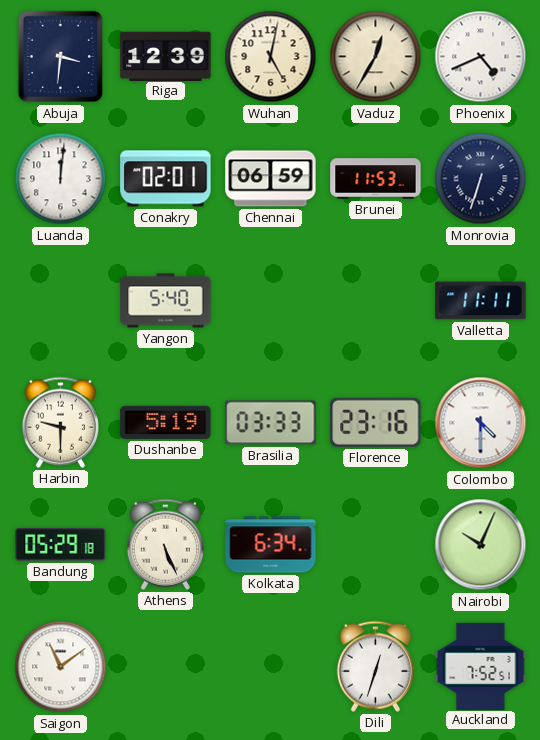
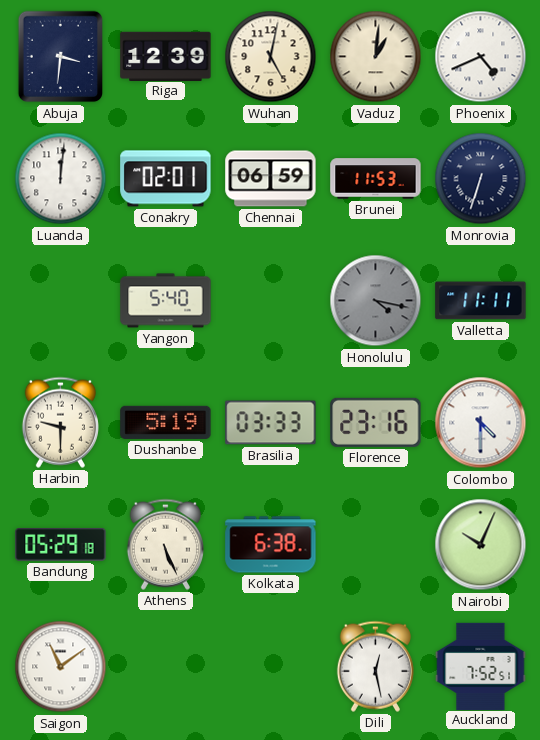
Vaduz: 12:35 -> 1:01 (376, 57)
Honolulu: none -> 4:17 (376, 301)
Kolkata: 6:34 -> 6:38 (271, 545)
Dili: 12:33 -> 12:28 (375, 666)
